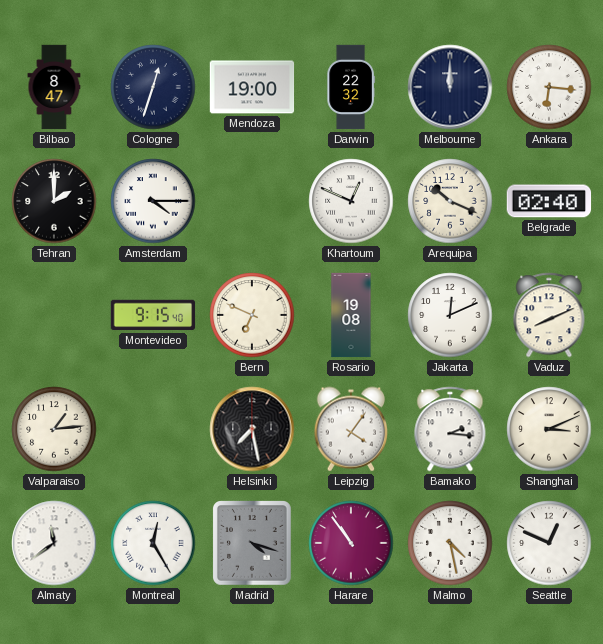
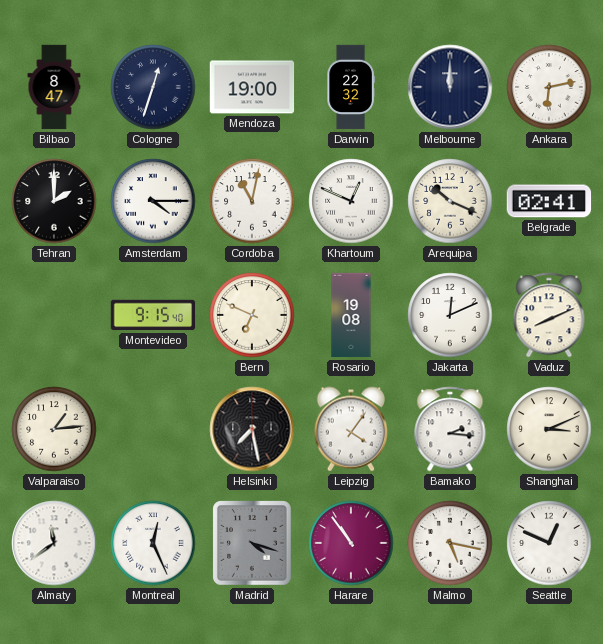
Ankara: 6:16 -> 6:13 (549, 87)
Cordoba: none -> 11:02 (252, 201)
Belgrade: 02:40 -> 02:41 (549, 201)
Montreal: 12:25 -> 12:26 (153, 543)
Malmo: 4:28 -> 5:17 (450, 543)
